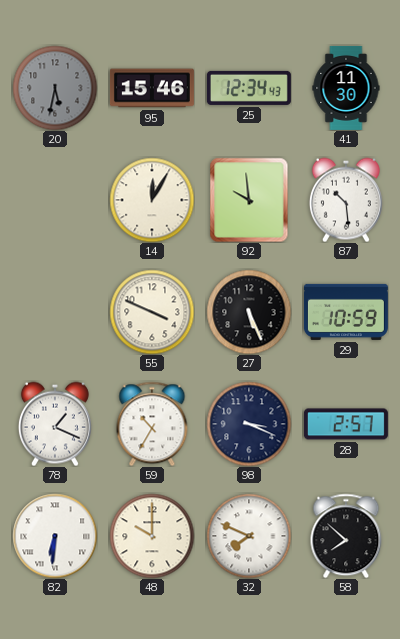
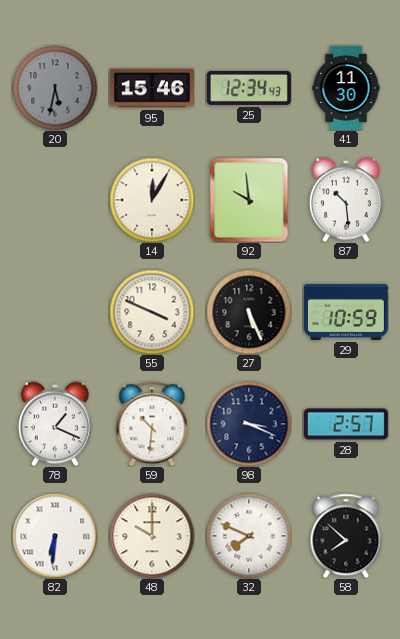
59: 10:35 -> 10:31 (152, 424)
